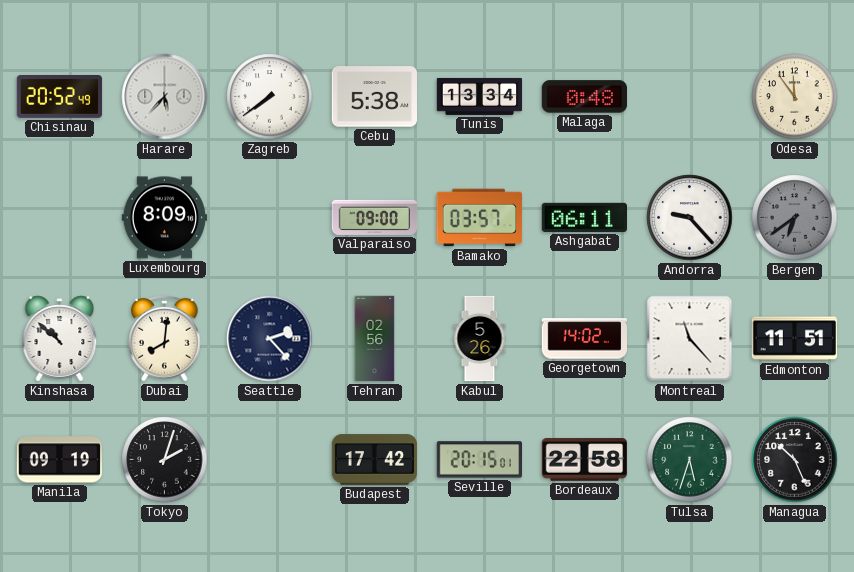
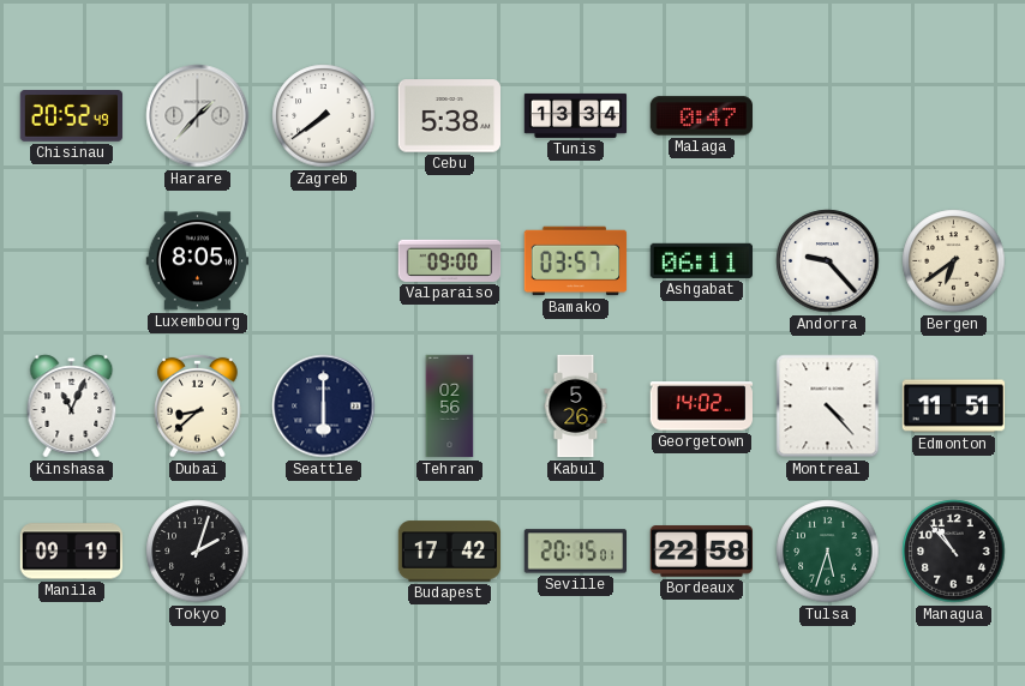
Harare: 5:37 -> 1:37 (198, 116)
Malaga: 0:48 -> 0:47 (701, 116)
Odesa: 11:54 -> none (795, 97)
Luxembourg: 8:09 -> 8:05 (197, 261)
Bergen dial: grey -> cream (954, 261)
Kinshasa: 10:52 -> 11:04 (72, 407)
Dubai: 8:01 -> 8:38 (198, 405)
Seattle: 2:23 -> 6:00 (324, 407)
Montreal: 11:23 -> 4:23 (828, 407)
Managua: 10:26 -> 10:53 (954, 552)
